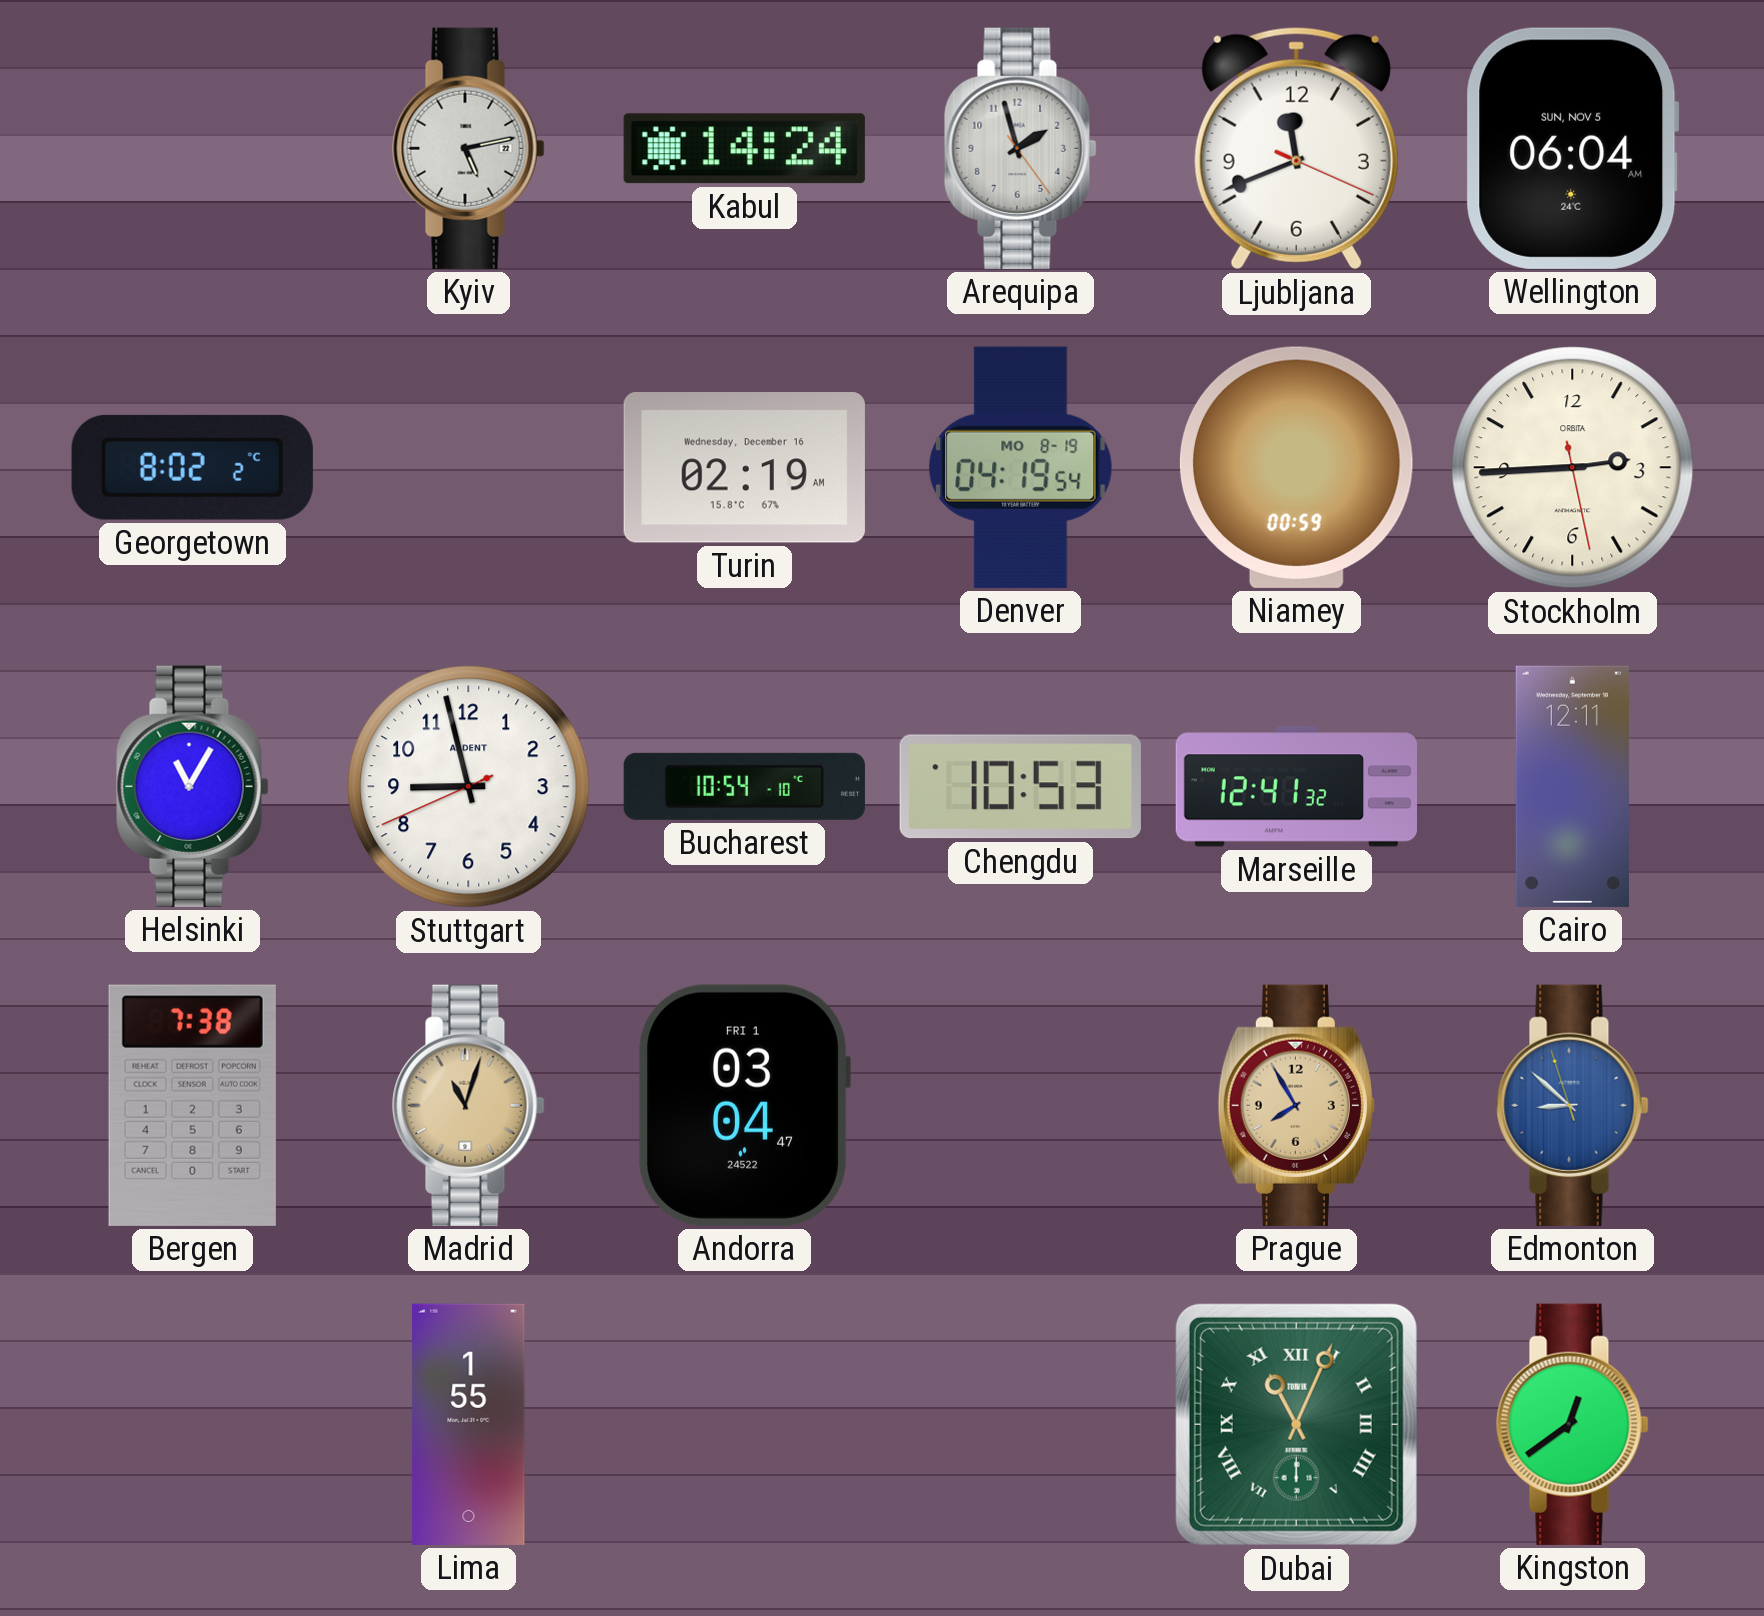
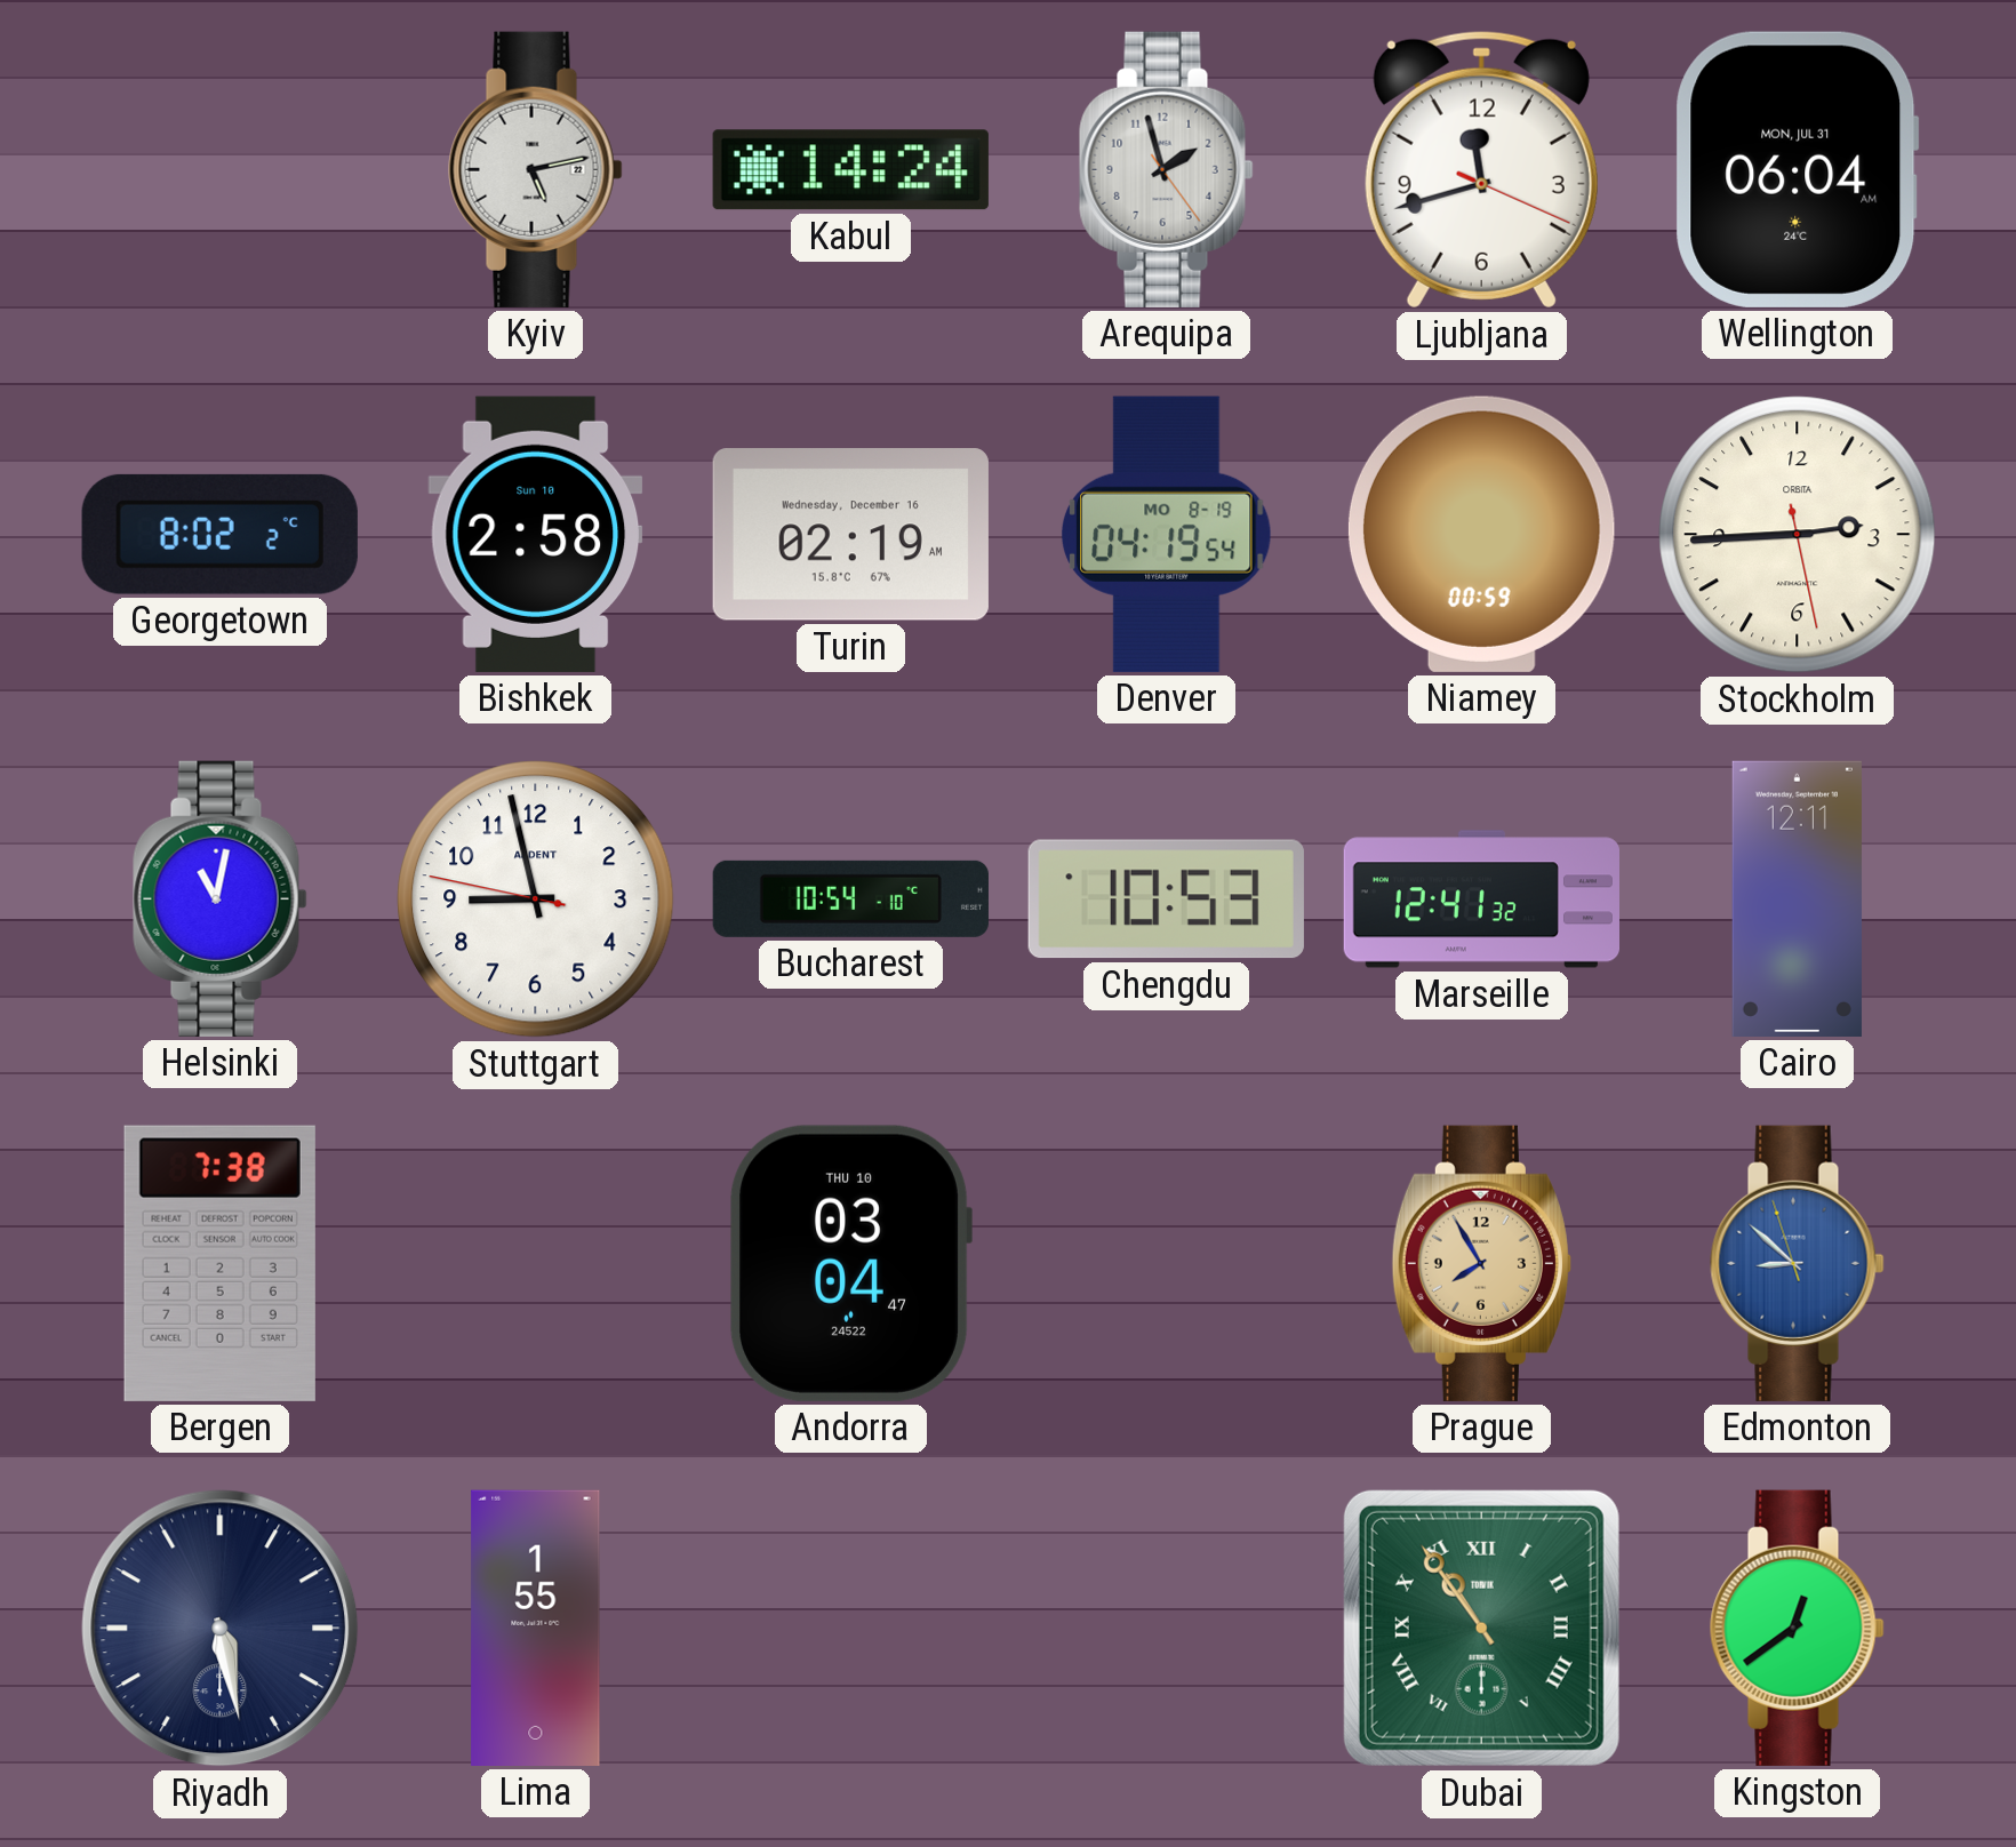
Ljubljana: 11:41 -> 11:42 (1481, 169)
Wellington date: SUN, NOV 5 -> MON, JUL 31 (1798, 169)
Bishkek: none -> 2:58 (536, 534)
Helsinki: 11:05 -> 11:02 (221, 898)
Stuttgart: 8:57:41 -> 8:57:47 (536, 899)
Madrid: 11:03 -> none (469, 1105)
Andorra date: FRI 1 -> THU 10 (850, 1263)
Riyadh: none -> 5:28 (221, 1629)
Dubai: 11:04 -> 10:54 (1481, 1628)
